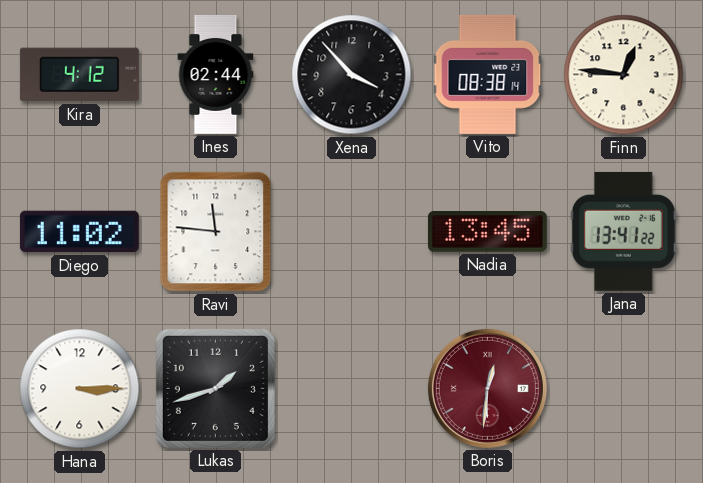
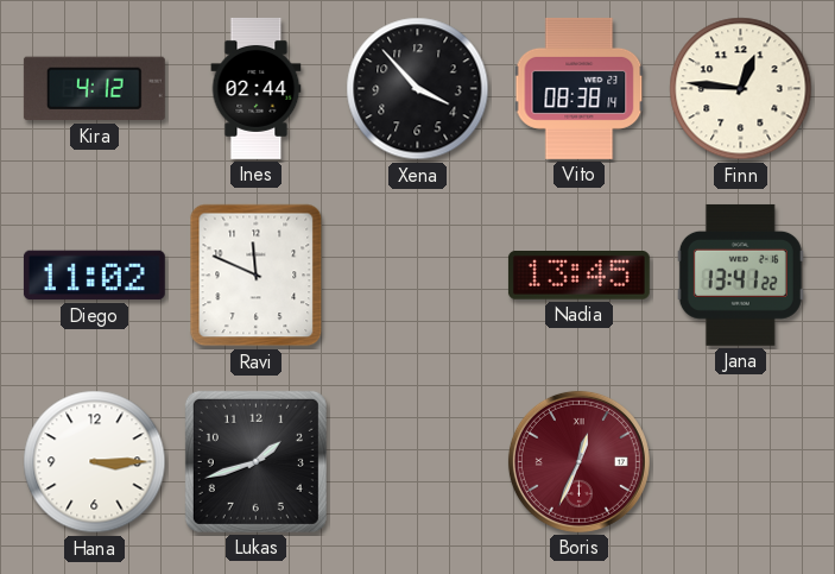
Ravi: 11:46 -> 11:49 (257, 276)
Boris: 12:31 -> 12:34 (578, 461)
